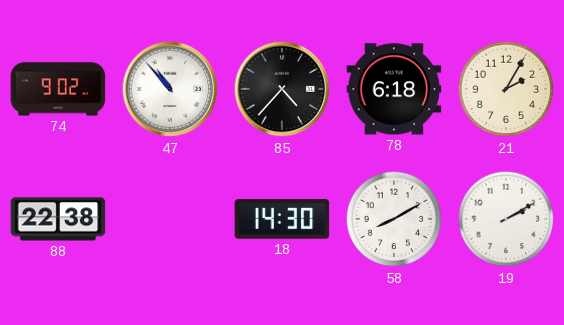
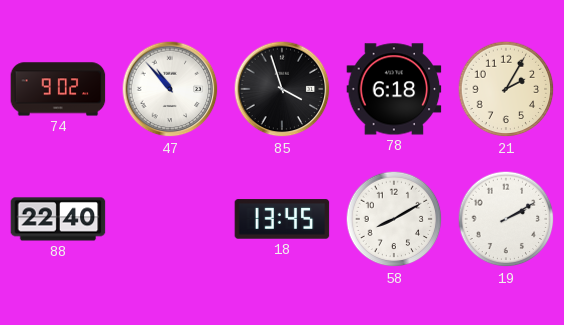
85: 4:37 -> 3:57 (282, 89)
88: 22:38 -> 22:40 (58, 219)
18: 14:30 -> 13:45 (282, 219)
